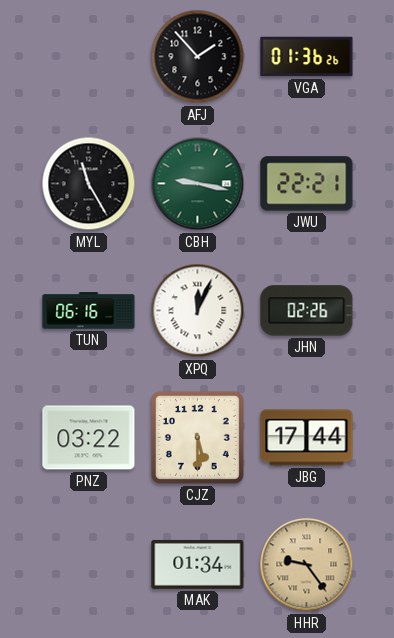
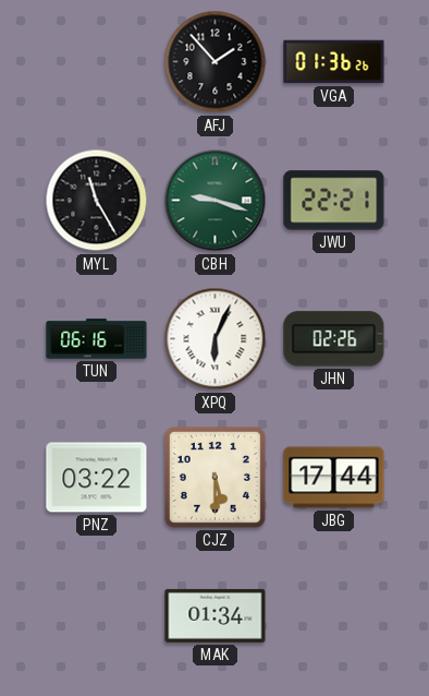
CBH: 9:17 -> 9:18 (216, 201)
XPQ: 12:04 -> 6:04 (216, 339)
HHR: 9:24 -> none (307, 565)
